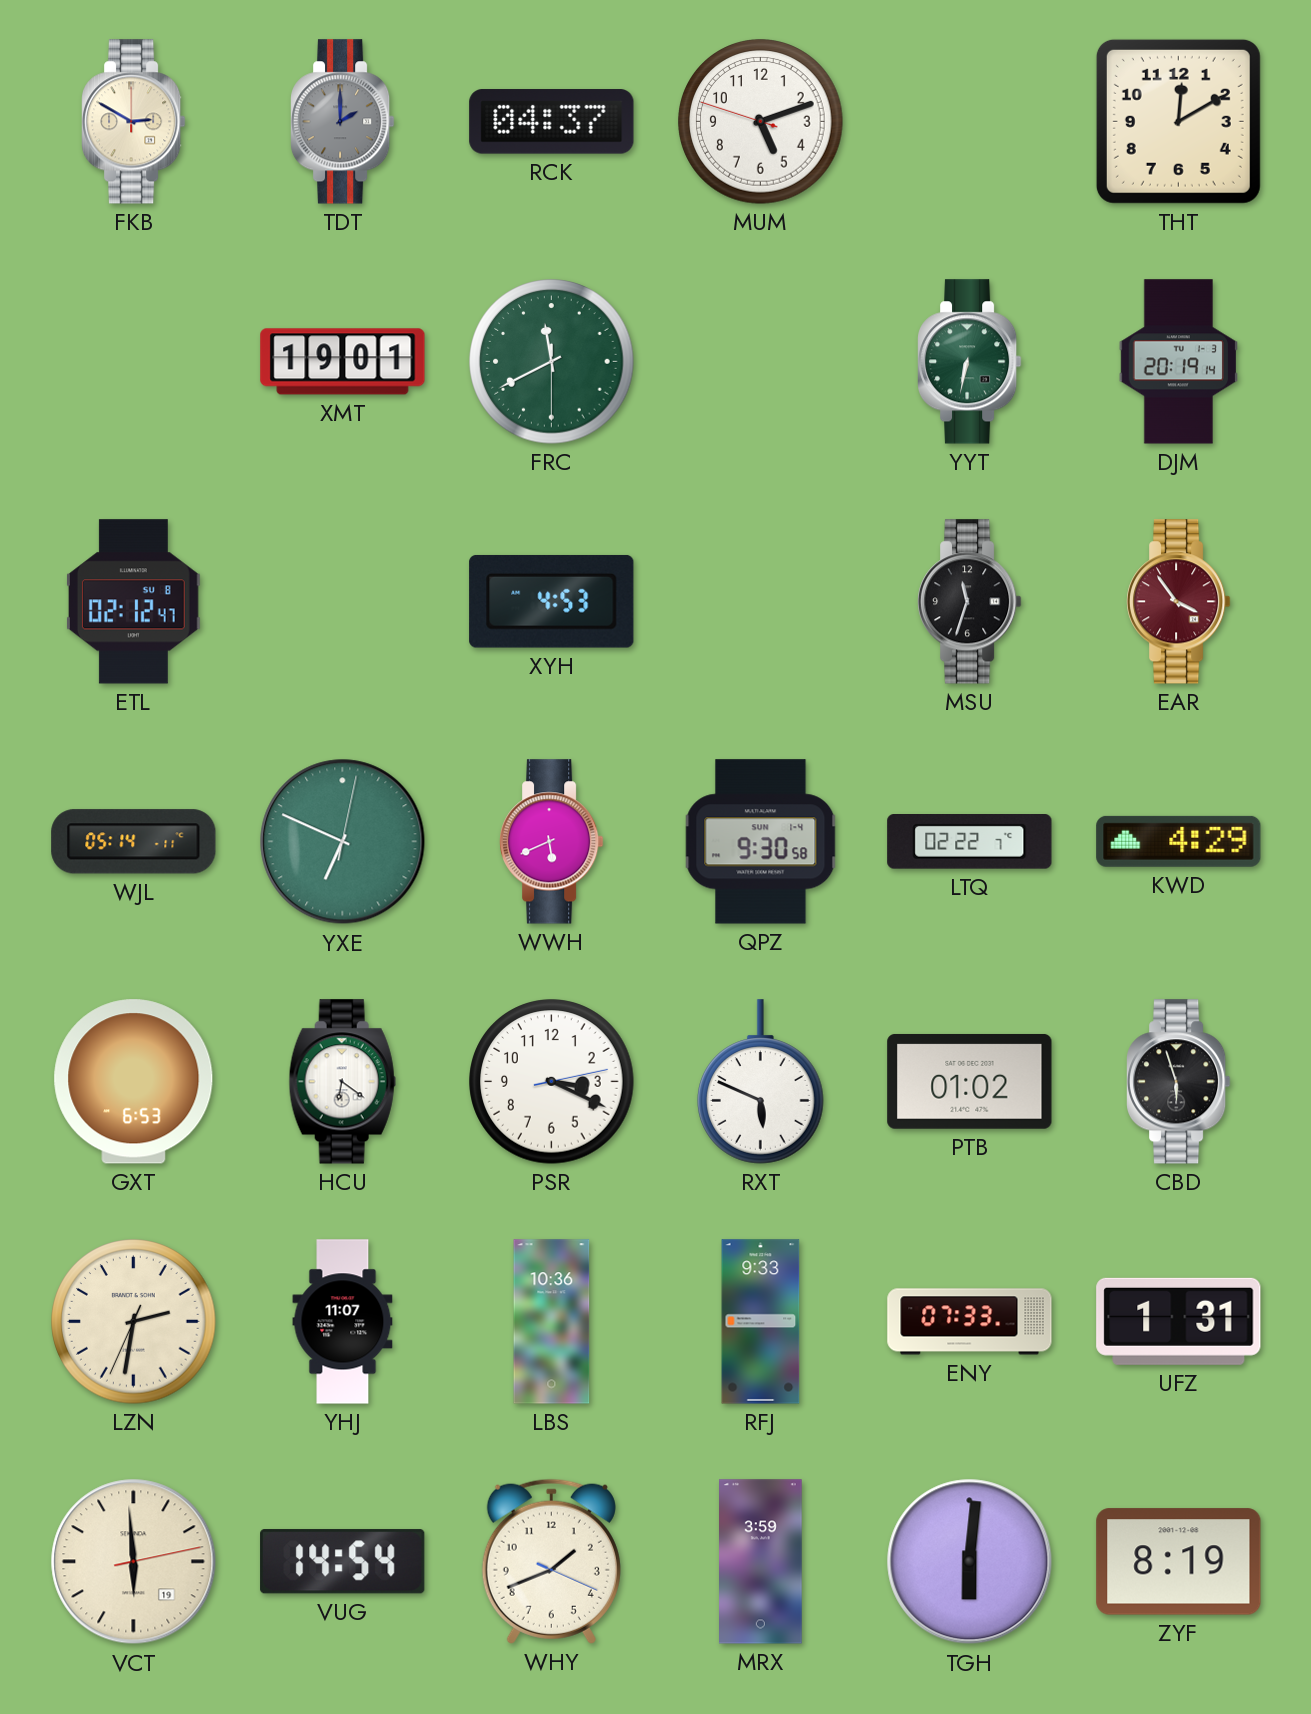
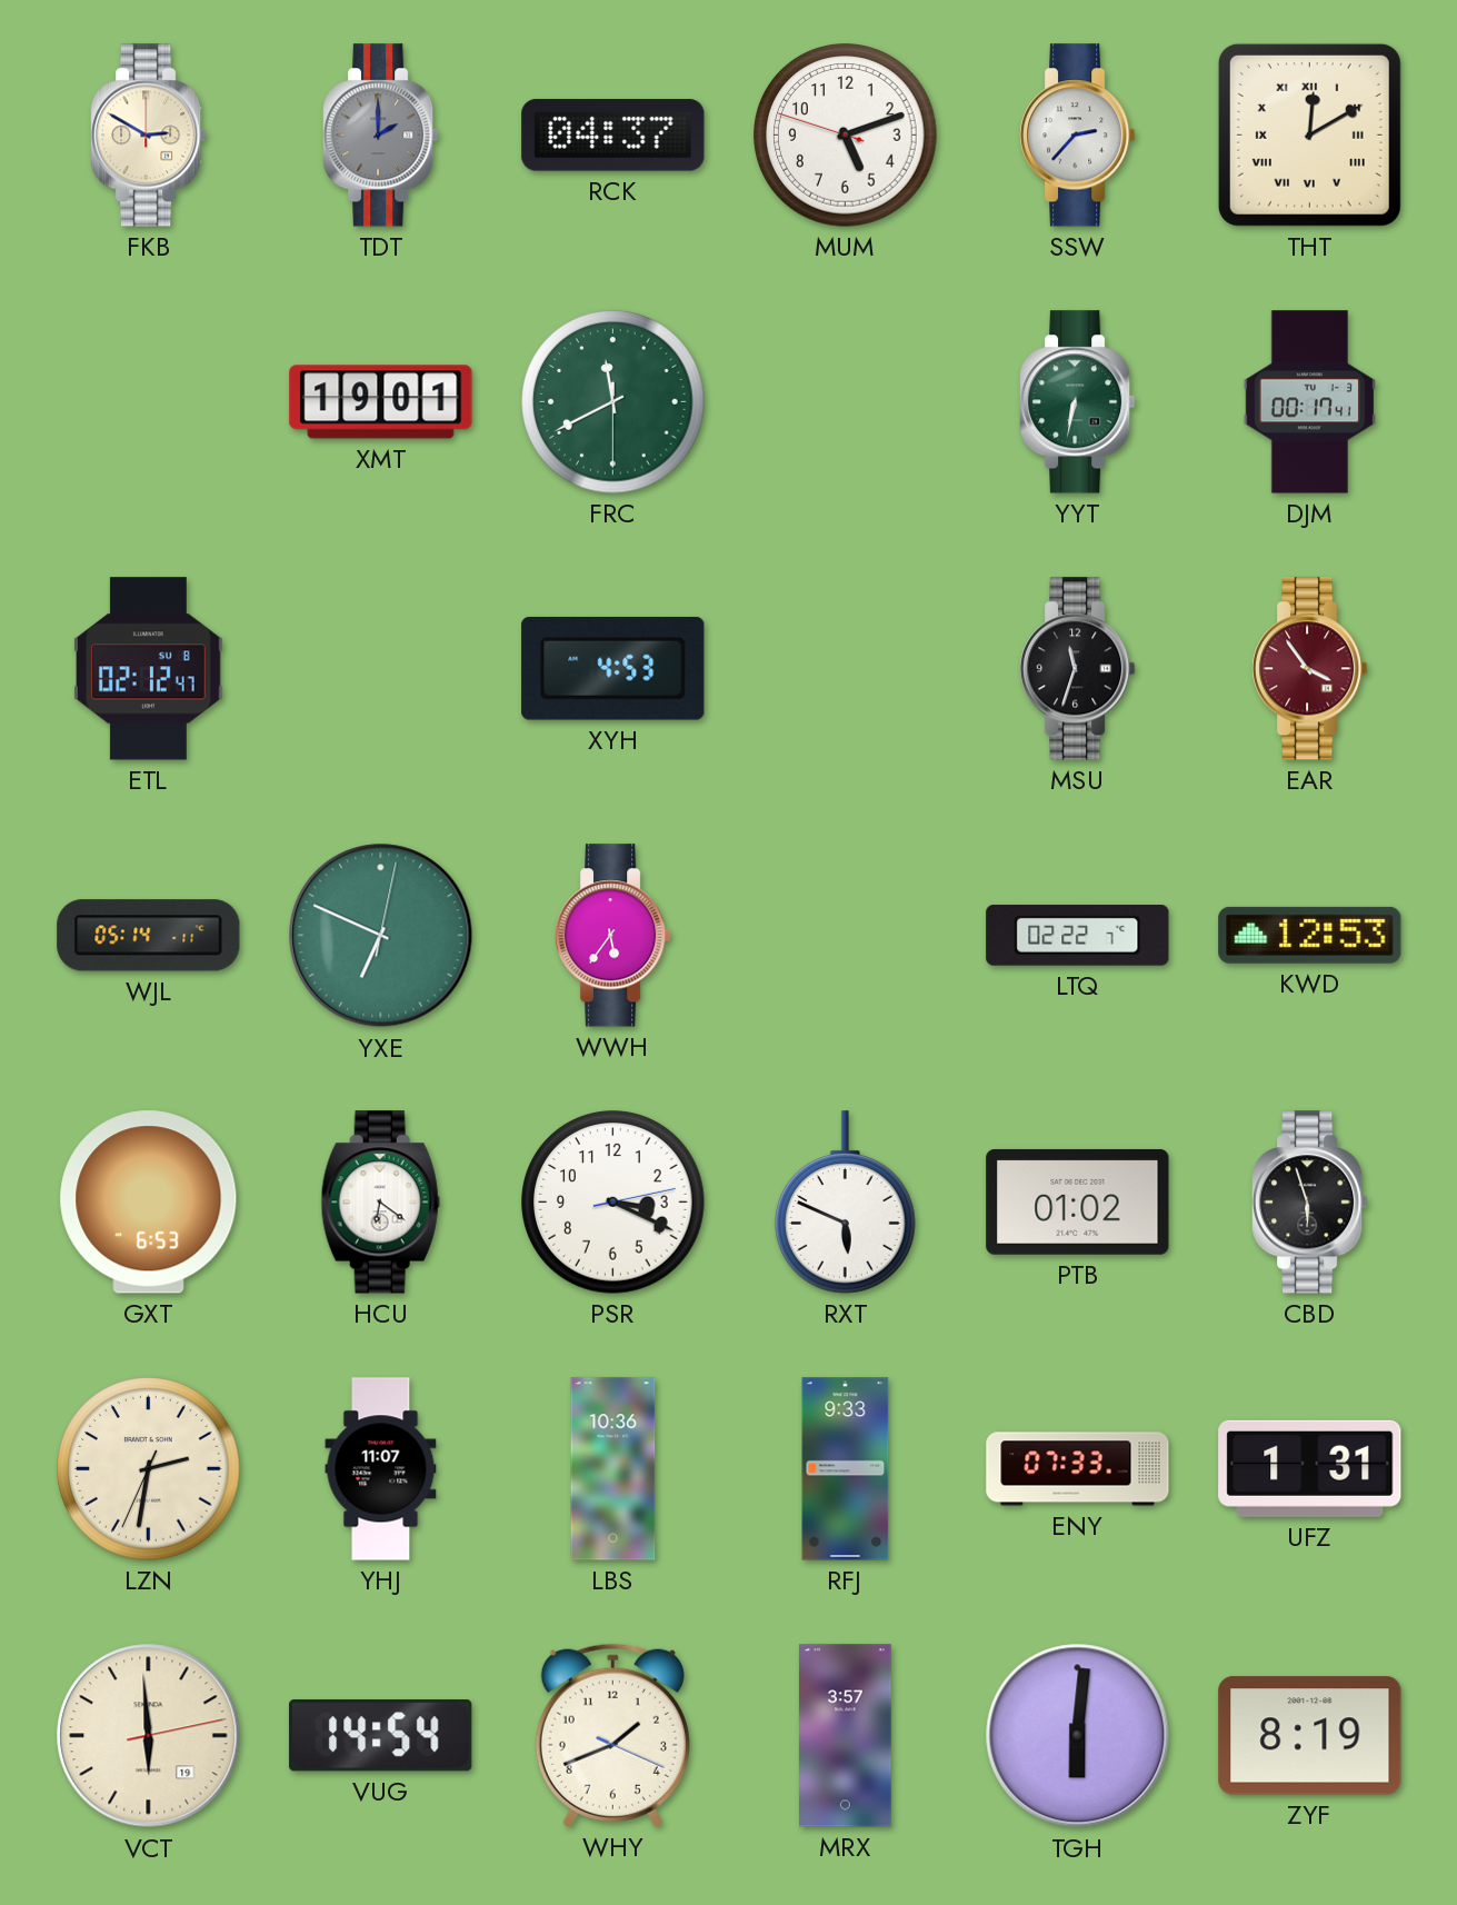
SSW: none -> 2:37 (1078, 136)
THT numerals: Arabic -> Roman (1309, 134)
DJM: 20:19 -> 00:17 (1309, 402)
WWH: 5:41 -> 5:36 (613, 936)
QPZ: 9:30 -> none (761, 842)
KWD: 4:29 -> 12:53 (1310, 935)
MRX: 3:59 -> 3:57 (846, 1736)
